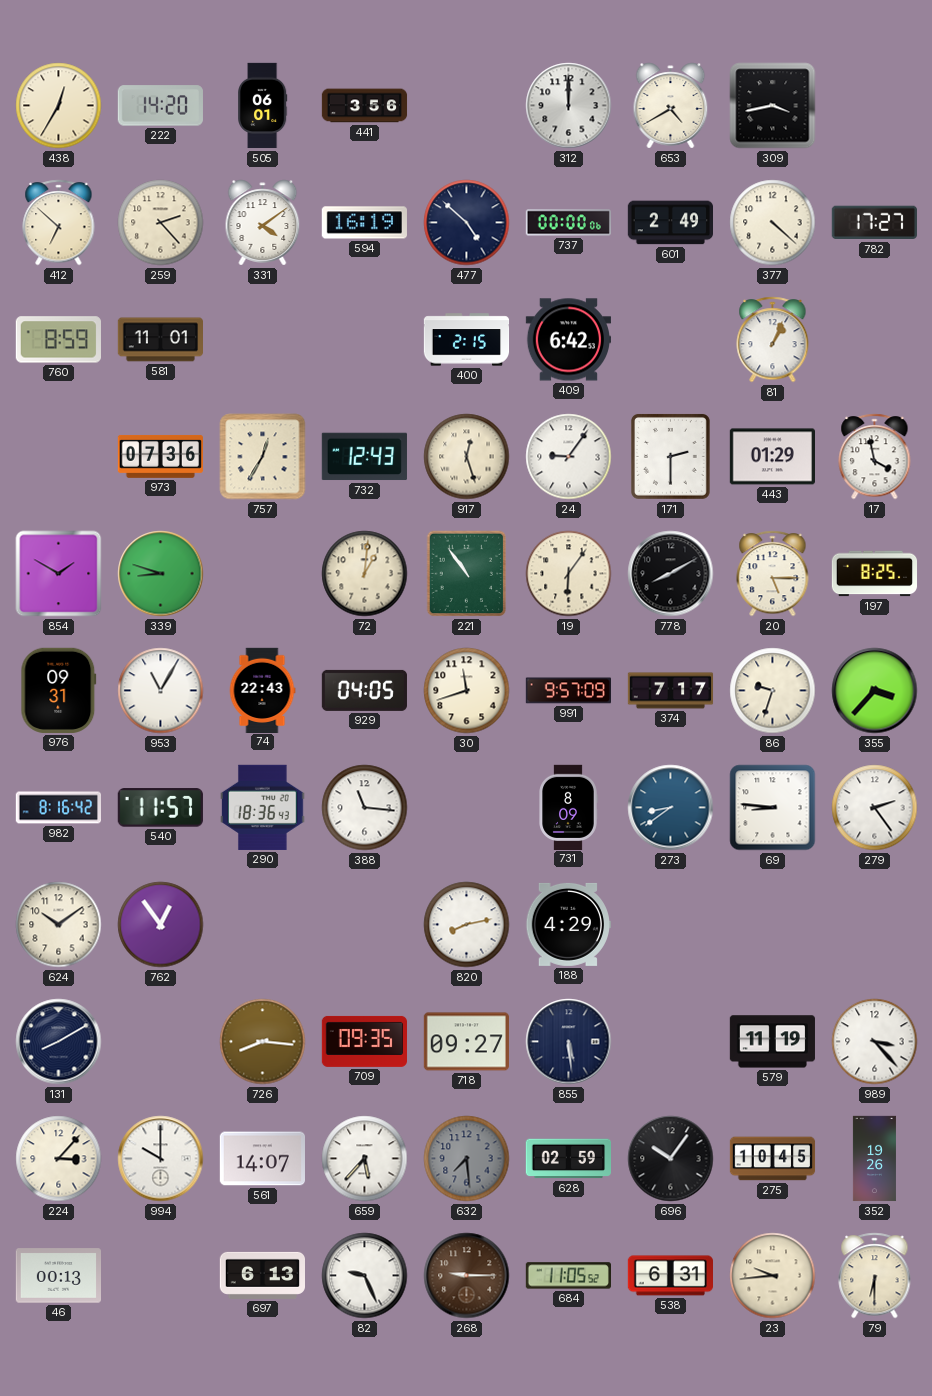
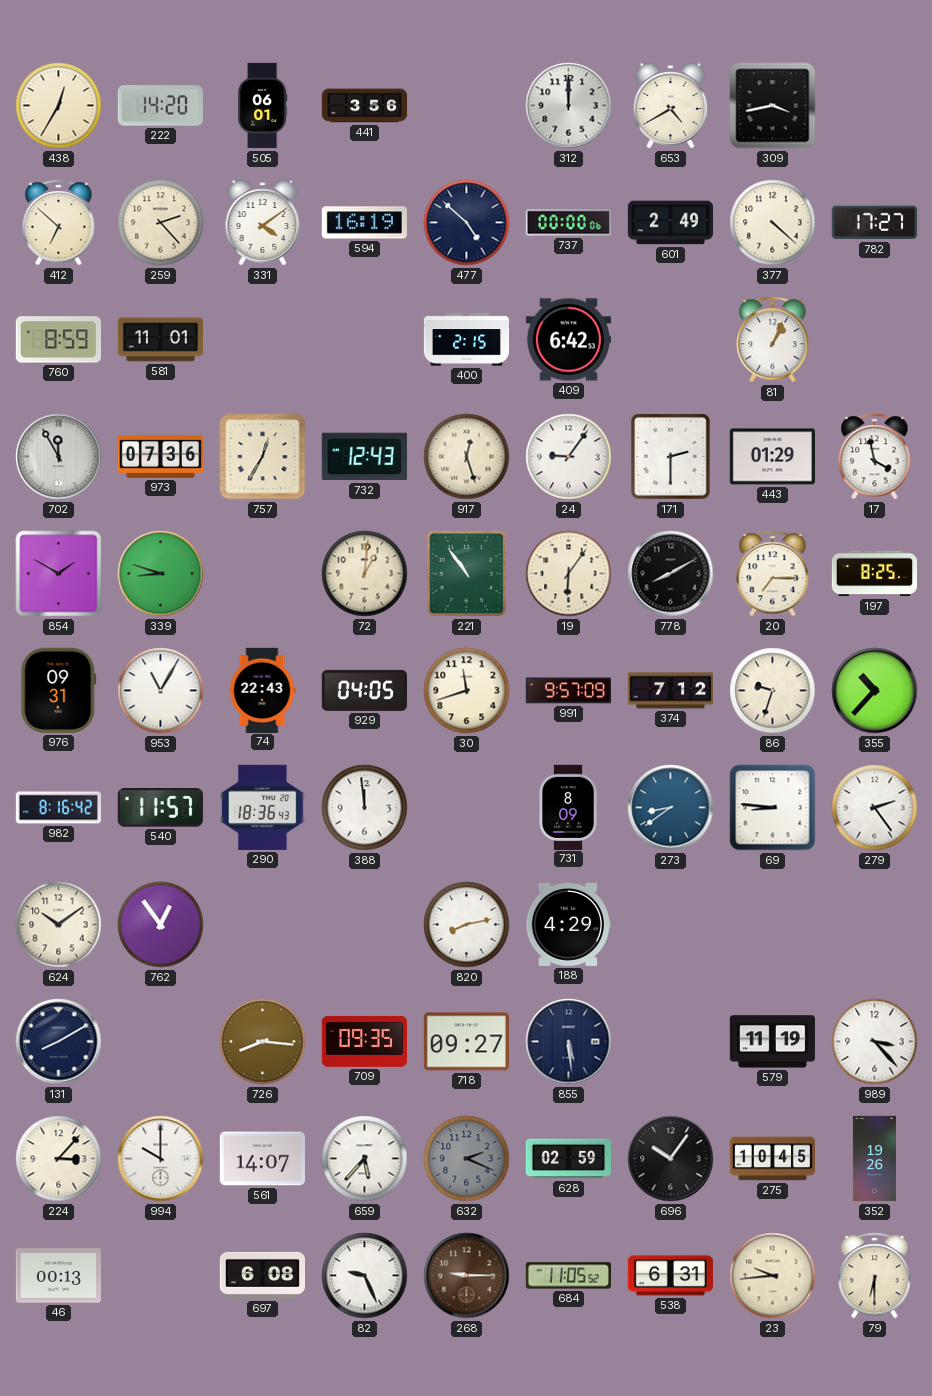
702: none -> 11:55 (59, 457)
20: 5:15 -> 7:15 (773, 574)
374: 7:17 -> 7:12 (671, 691)
355: 3:37 -> 10:37 (875, 691)
388: 11:16 -> 11:59 (365, 808)
632: 7:29 -> 2:19 (467, 1159)
697: 6:13 -> 6:08 (262, 1275)
